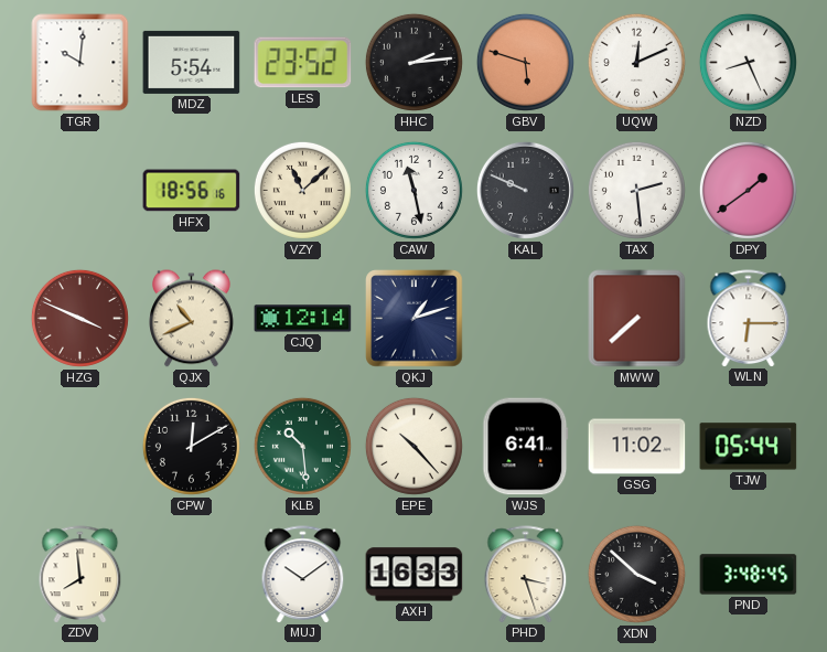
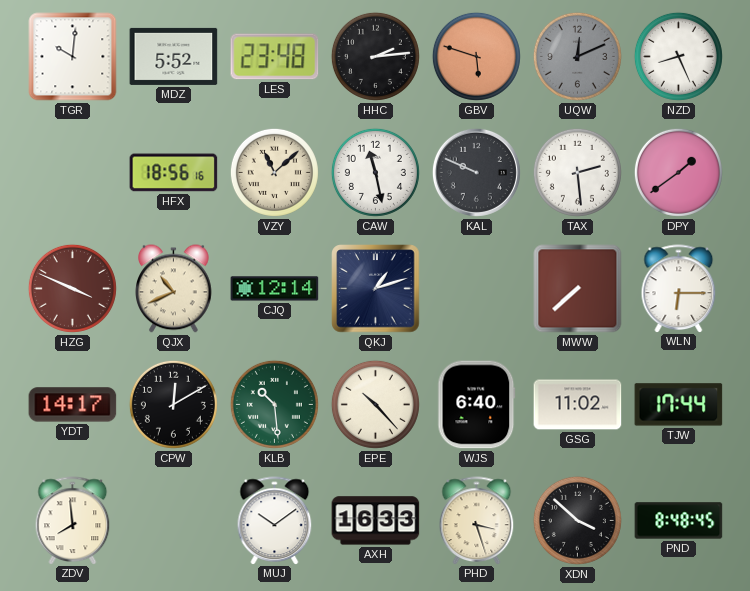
MDZ: 5:54 -> 5:52 (174, 56)
LES: 23:52 -> 23:48 (275, 57)
UQW dial: white -> grey (577, 56)
YDT: none -> 14:17 (73, 405)
WJS: 6:41 -> 6:40 (477, 405)
TJW: 05:44 -> 17:44 (679, 405)
PND: 3:48 -> 8:48 (679, 521)
